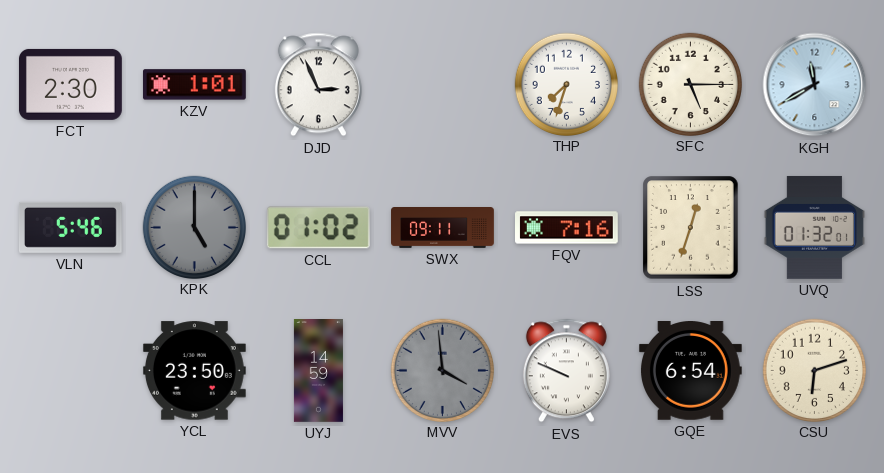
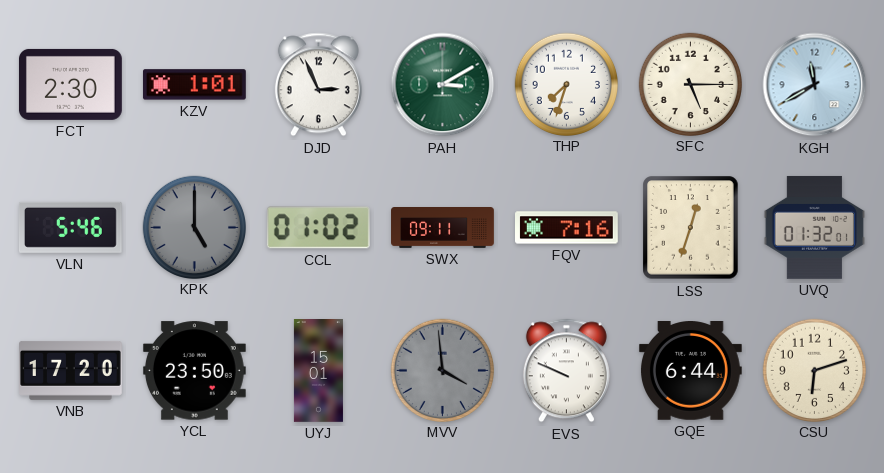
PAH: none -> 3:10 (443, 85)
VNB: none -> 17:20 (71, 370)
UYJ: 14:59 -> 15:01 (318, 371)
GQE: 6:54 -> 6:44 (690, 371)
